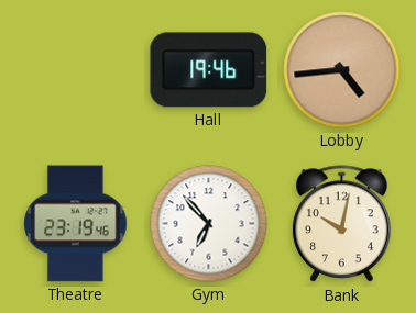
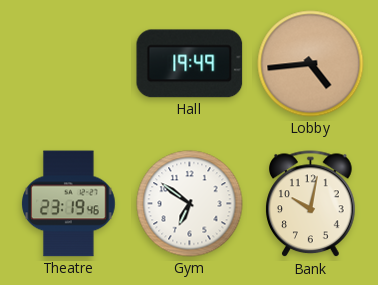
Hall: 19:46 -> 19:49 (190, 64)
Gym: 6:53 -> 6:51 (190, 204)
